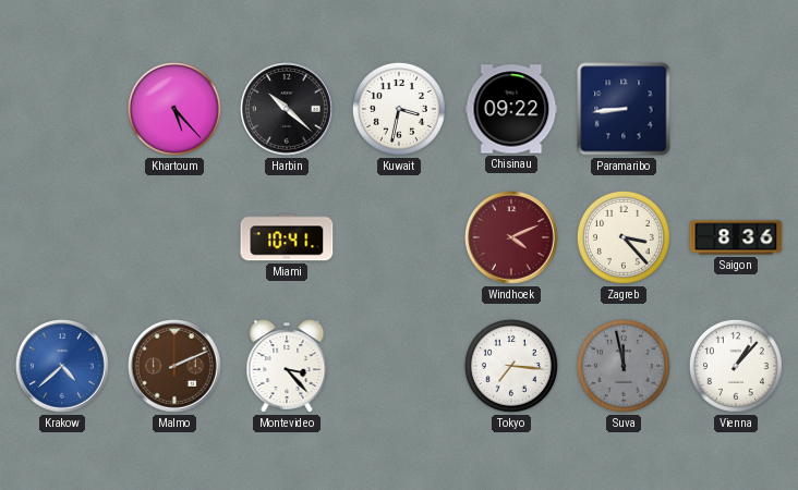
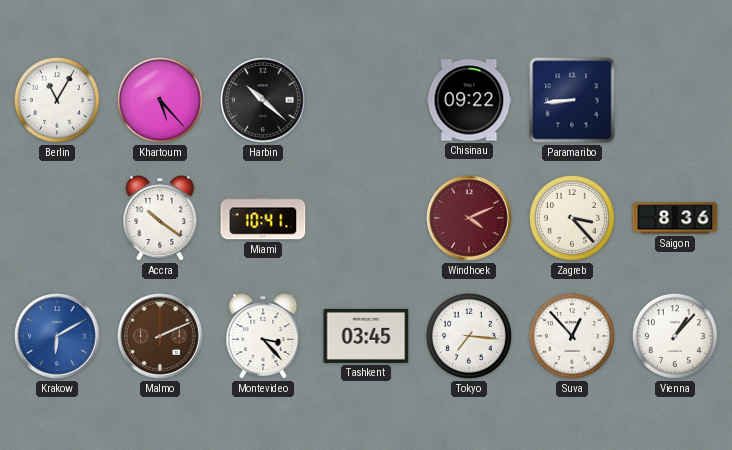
Berlin: none -> 11:05 (57, 100)
Kuwait: 3:32 -> none (399, 109)
Accra: none -> 10:21 (160, 218)
Krakow: 4:38 -> 6:10 (58, 337)
Tashkent: none -> 03:45 (366, 336)
Suva: 11:58 -> 12:53 (572, 336)
Suva dial: grey -> white (572, 336)
